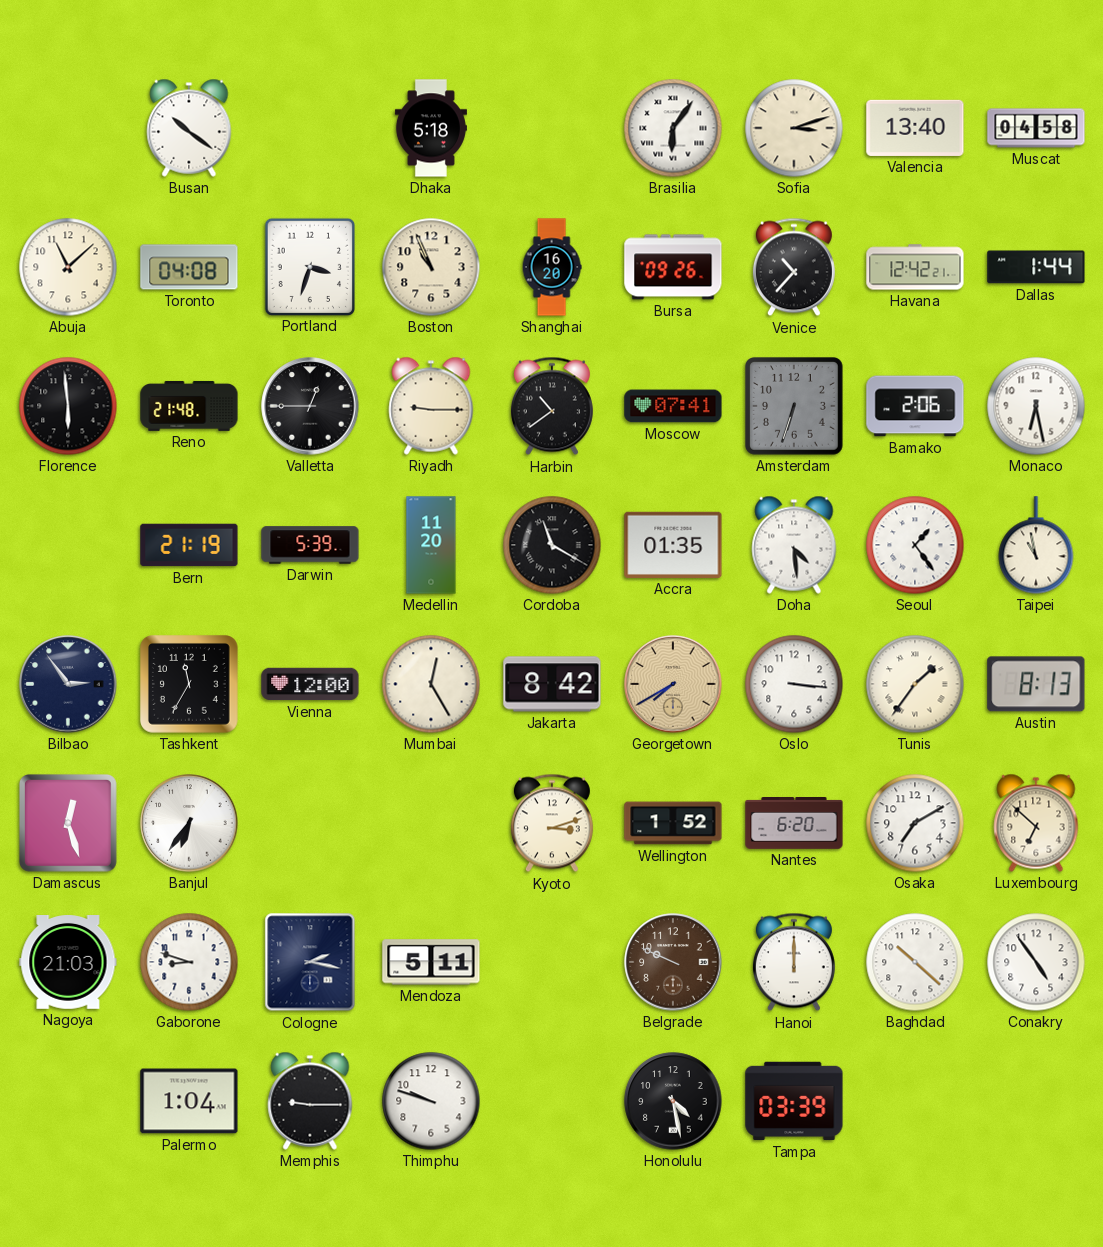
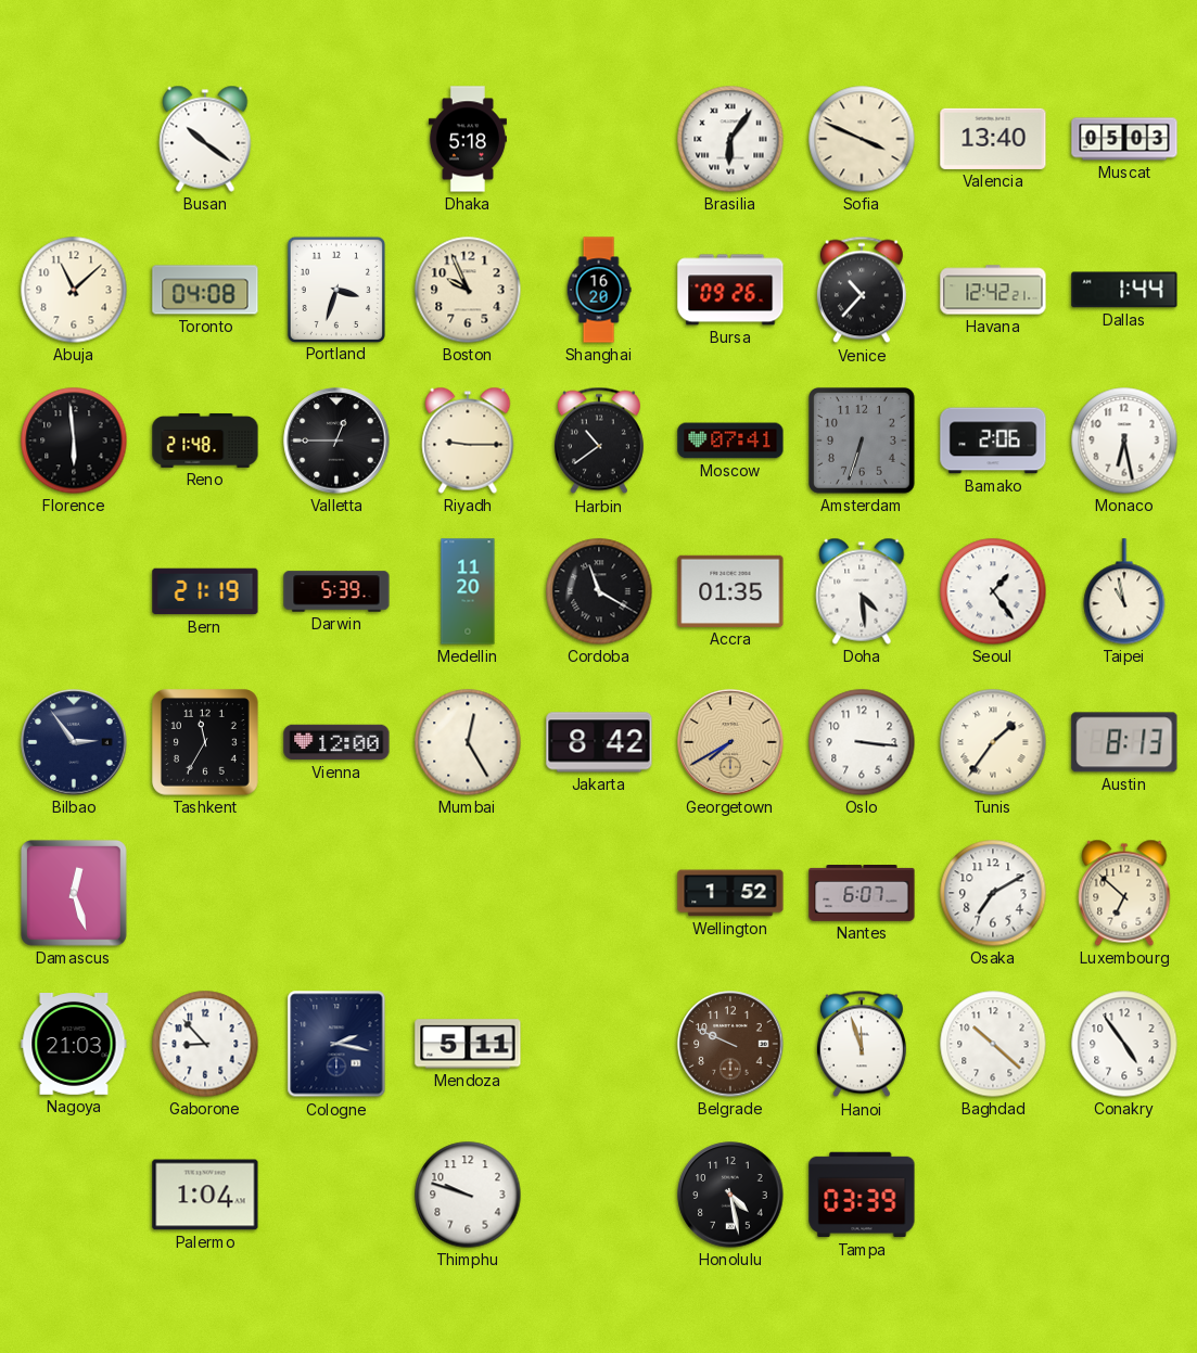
Sofia: 3:12 -> 3:49 (862, 139)
Muscat: 04:58 -> 05:03 (1124, 139)
Boston: 10:56 -> 9:56 (468, 290)
Banjul: 6:36 -> none (189, 823)
Kyoto: 3:12 -> none (552, 823)
Nantes: 6:20 -> 6:07 (862, 894)
Gaborone: 8:48 -> 8:53 (205, 1044)
Hanoi: 12:00 -> 11:57 (862, 1044)
Memphis: 9:15 -> none (310, 1101)
